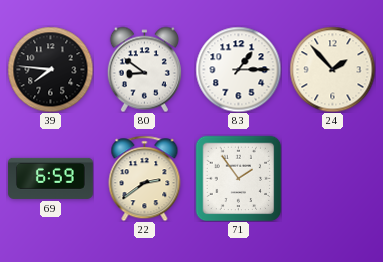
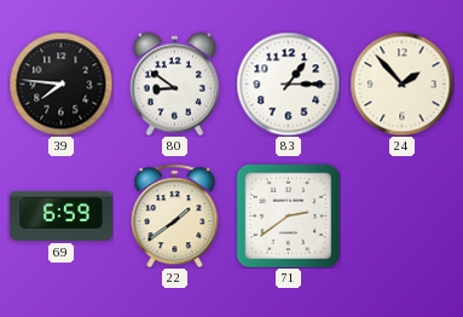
22: 2:39 -> 1:39 (175, 215)
71: 1:54 -> 2:39 (288, 215)
